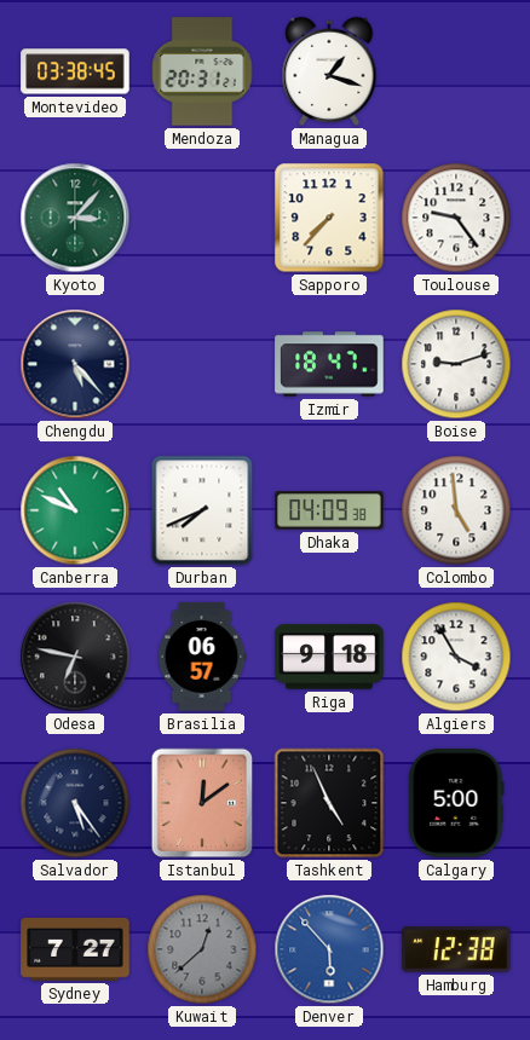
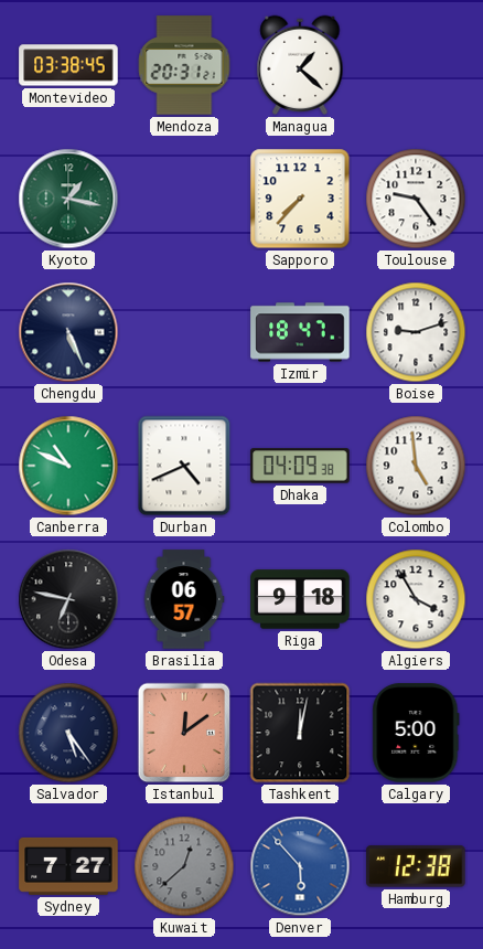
Managua: 1:18 -> 1:22 (300, 65)
Kyoto: 3:07 -> 1:17 (68, 199)
Chengdu: 5:23 -> 5:26 (68, 332)
Durban: 7:41 -> 4:41 (184, 466)
Tashkent: 4:56 -> 12:02 (300, 733)
